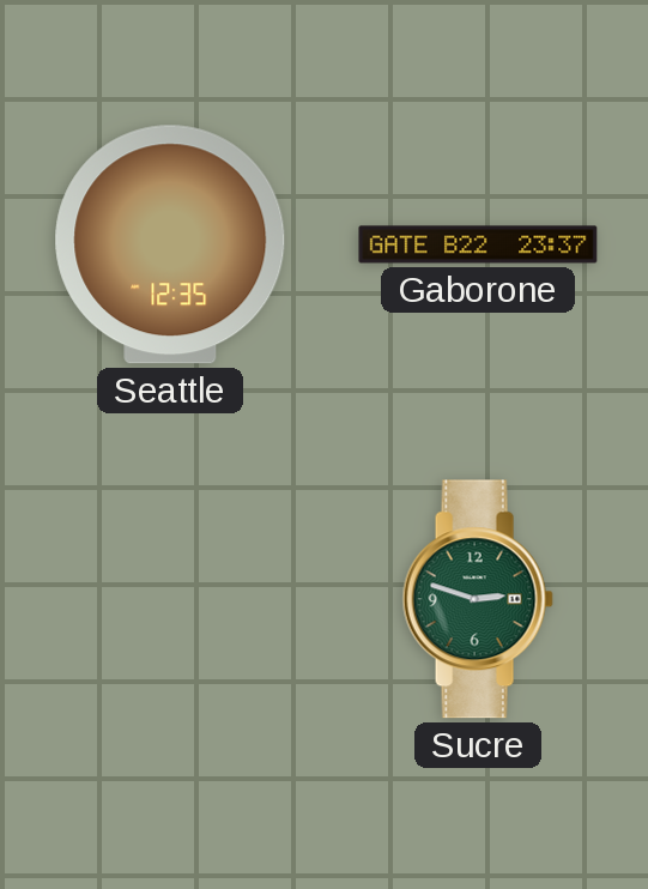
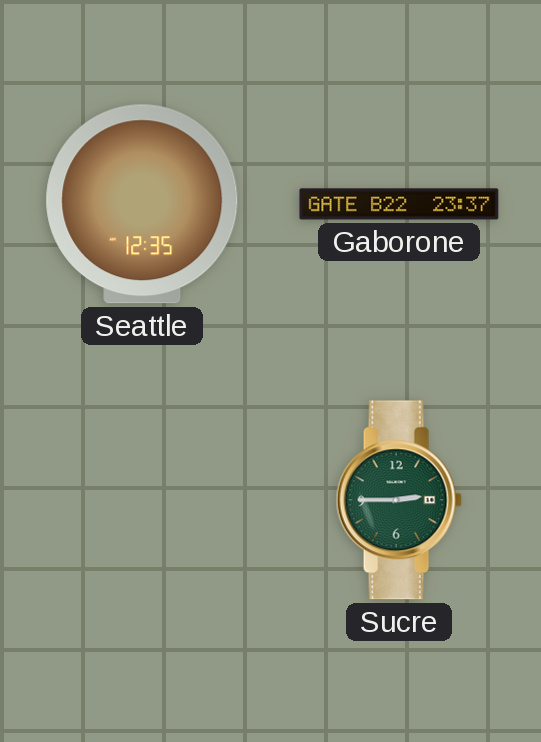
Sucre: 2:48 -> 2:45 (399, 500)
